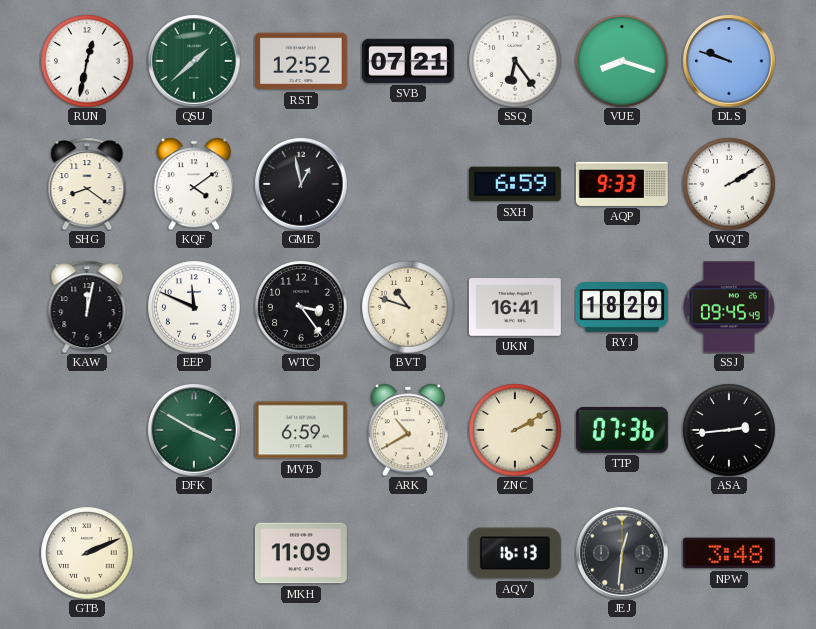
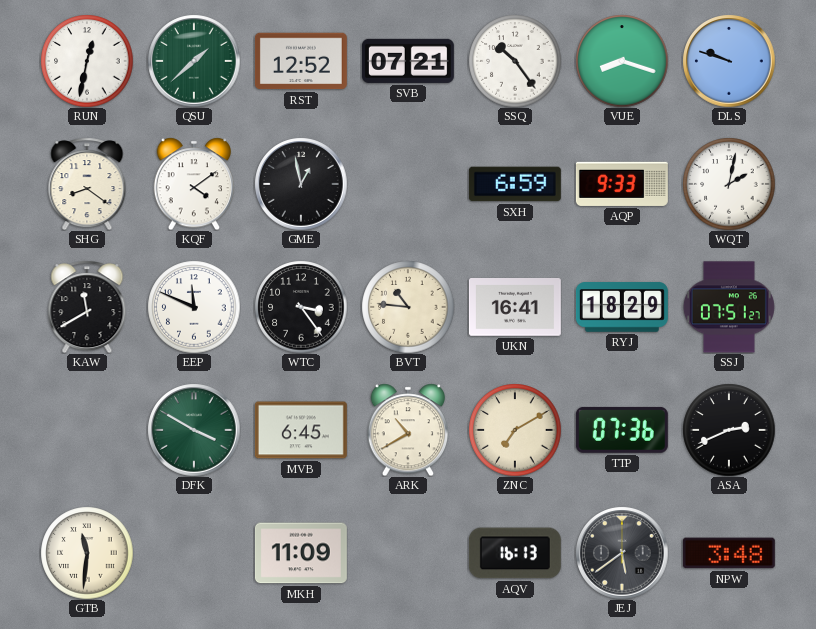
SSQ: 6:24 -> 10:24 (515, 61)
WQT: 2:10 -> 2:02 (729, 184)
KAW: 12:02 -> 11:40 (87, 307)
BVT: 10:48 -> 10:46 (408, 307)
SSJ: 09:45 -> 07:51 (729, 307)
MVB: 6:59 -> 6:45 (301, 430)
ZNC: 2:10 -> 7:10 (515, 430)
ASA: 2:44 -> 2:41 (729, 430)
GTB: 2:11 -> 11:31 (87, 553)
JEJ: 12:31 -> 5:39 (622, 553)
